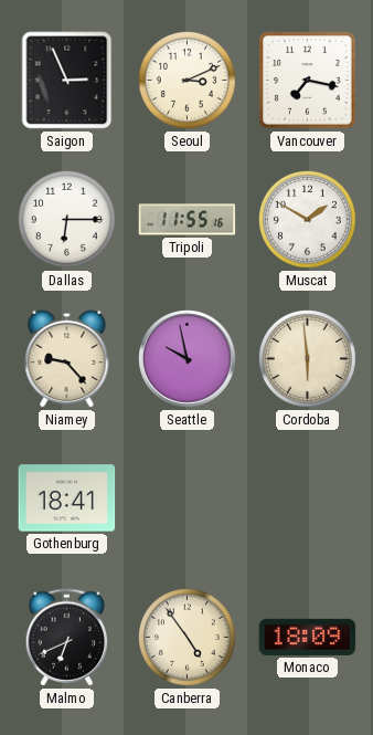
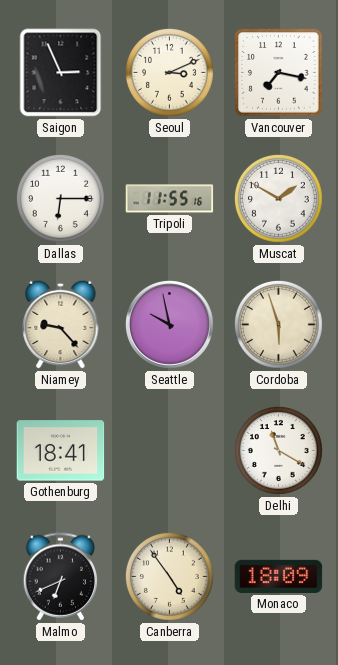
Cordoba: 5:59 -> 5:57 (279, 325)
Delhi: none -> 11:20 (279, 451)
